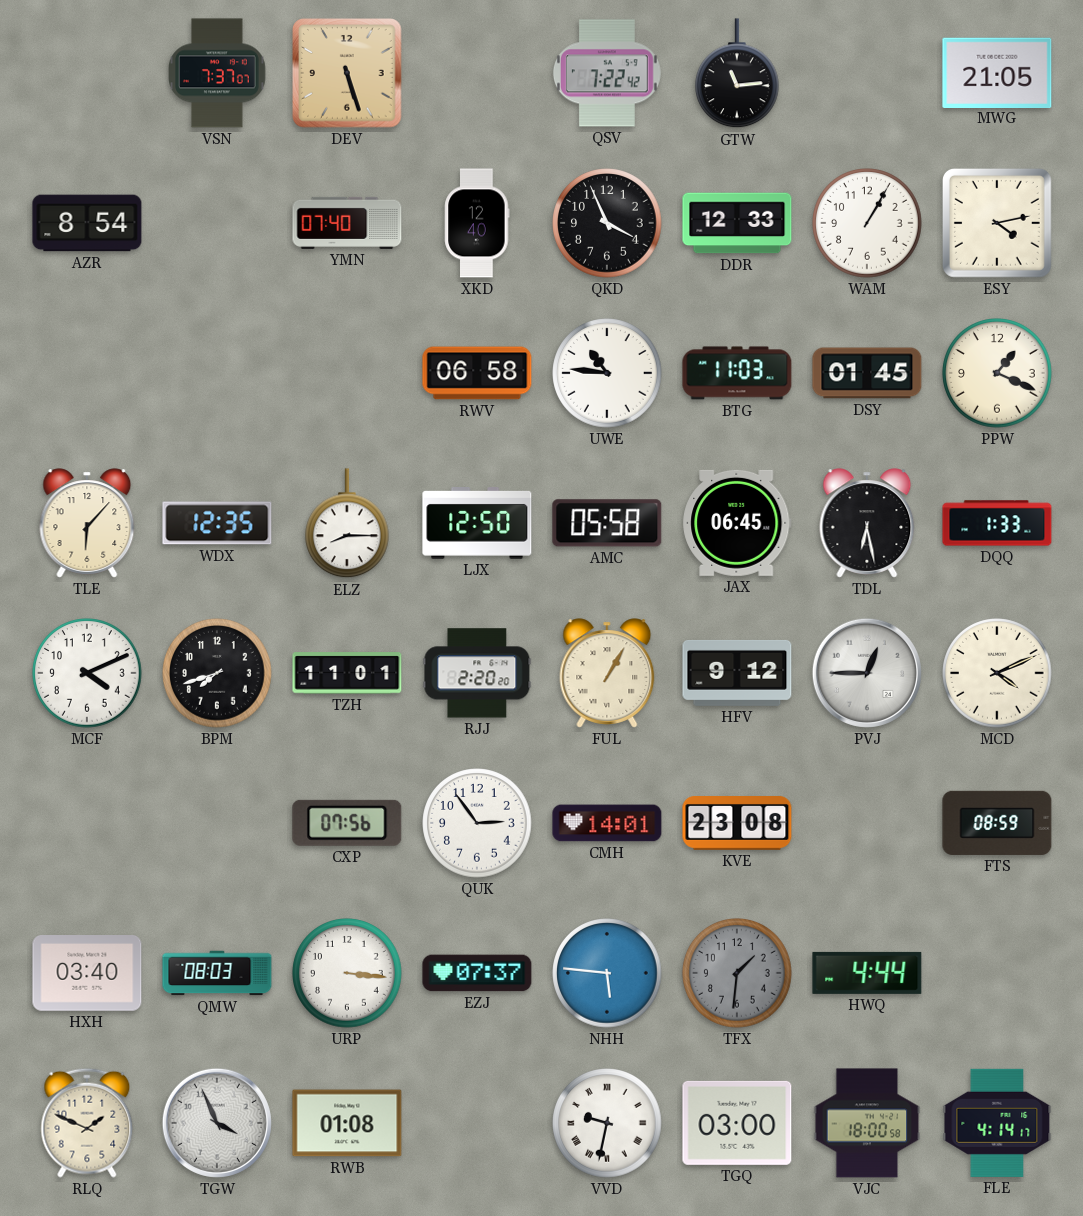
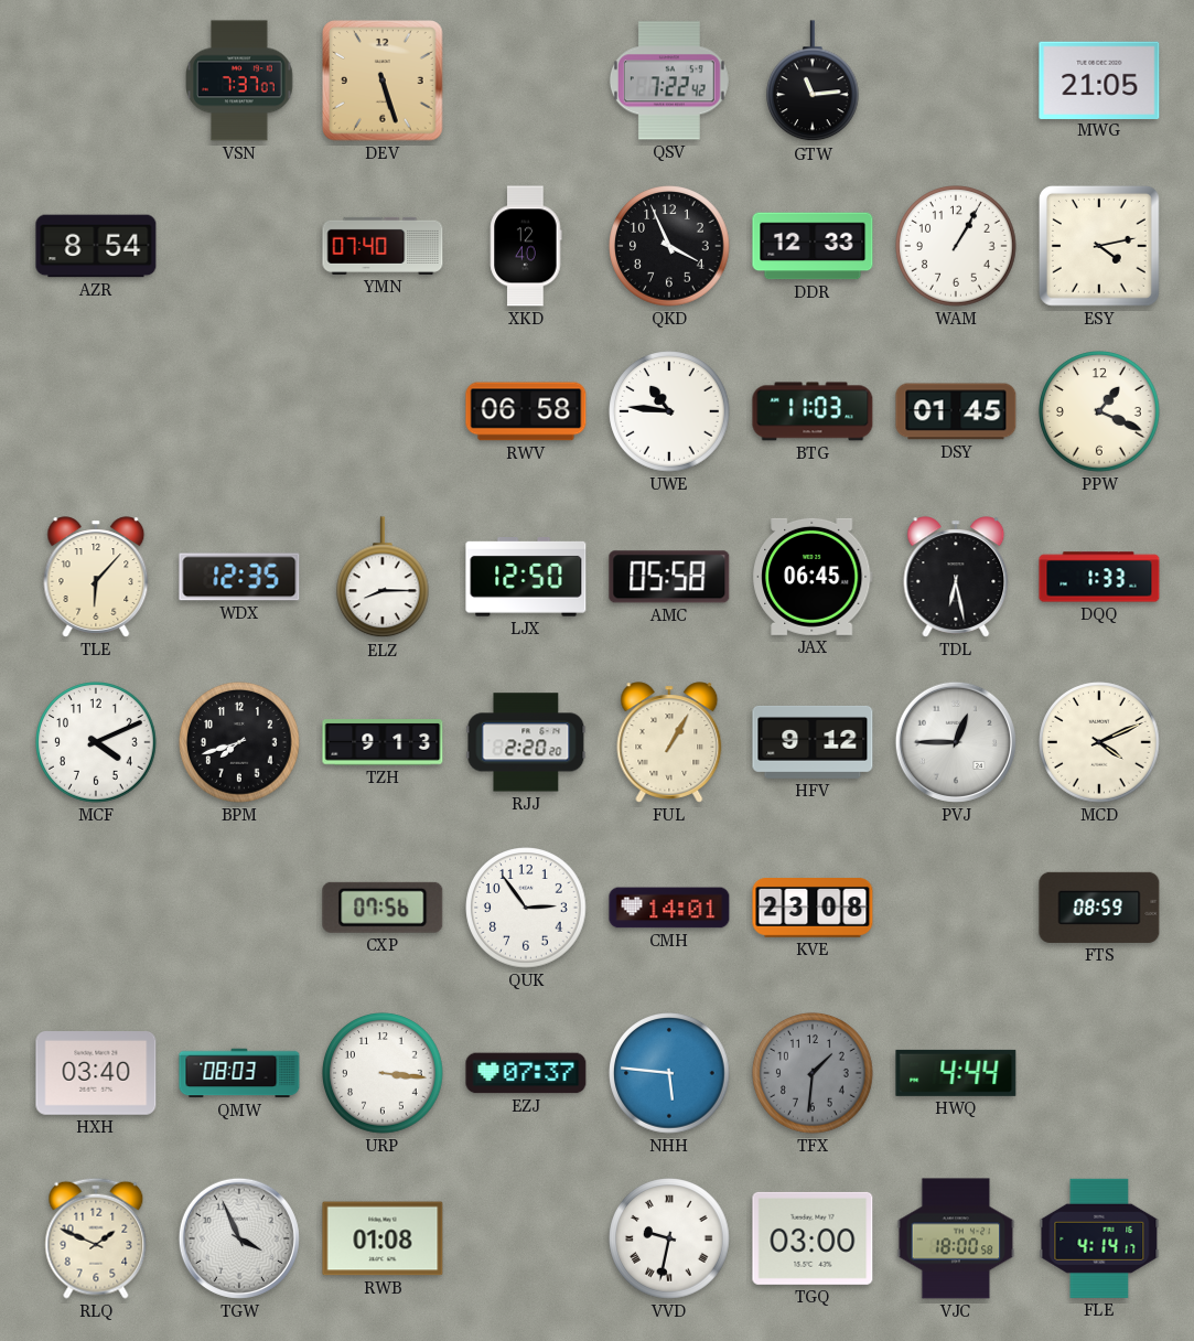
TZH: 11:01 -> 9:13 (383, 742)
